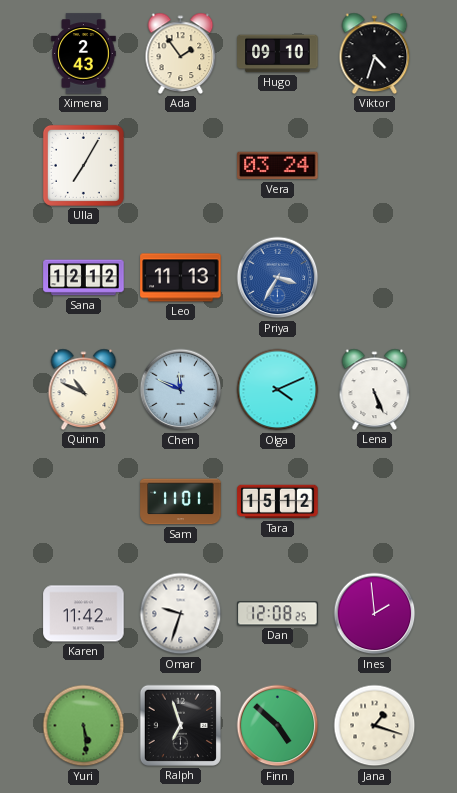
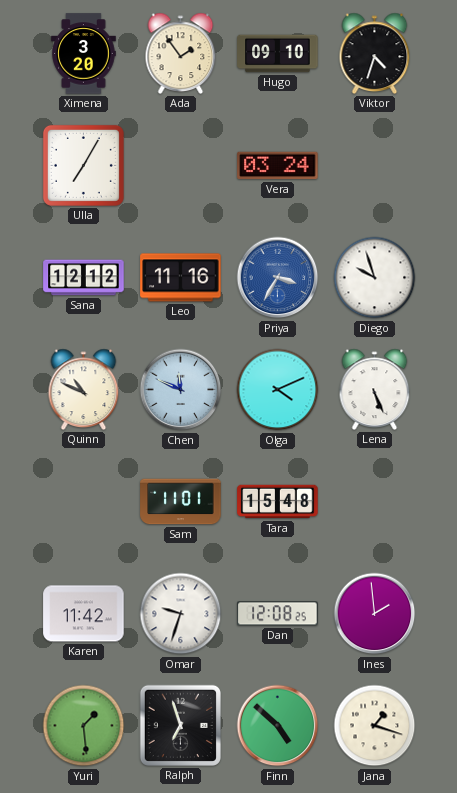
Ximena: 2:43 -> 3:20 (84, 54)
Leo: 11:13 -> 11:16 (181, 278)
Diego: none -> 9:57 (375, 278)
Tara: 15:12 -> 15:48 (278, 502)
Yuri: 5:29 -> 1:29 (84, 726)
